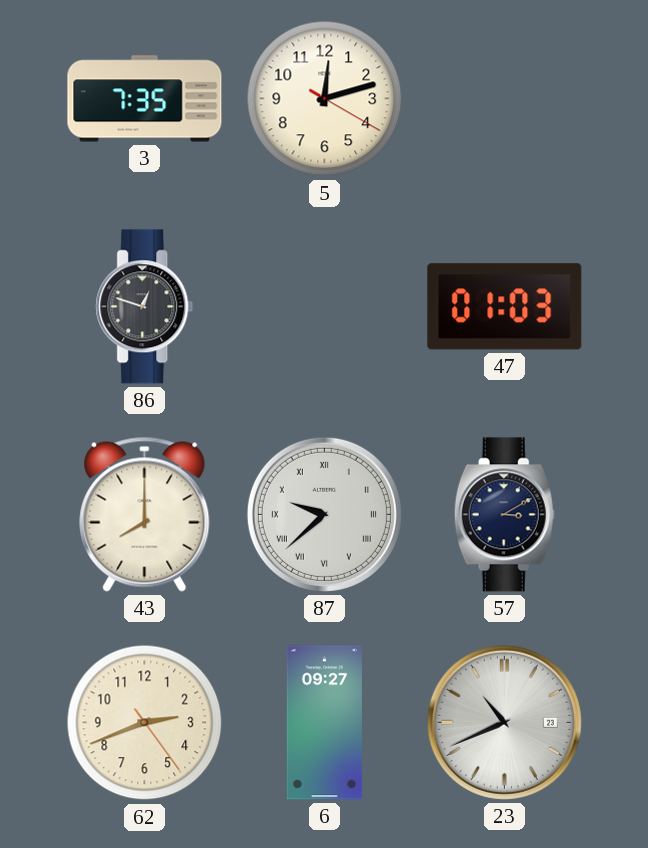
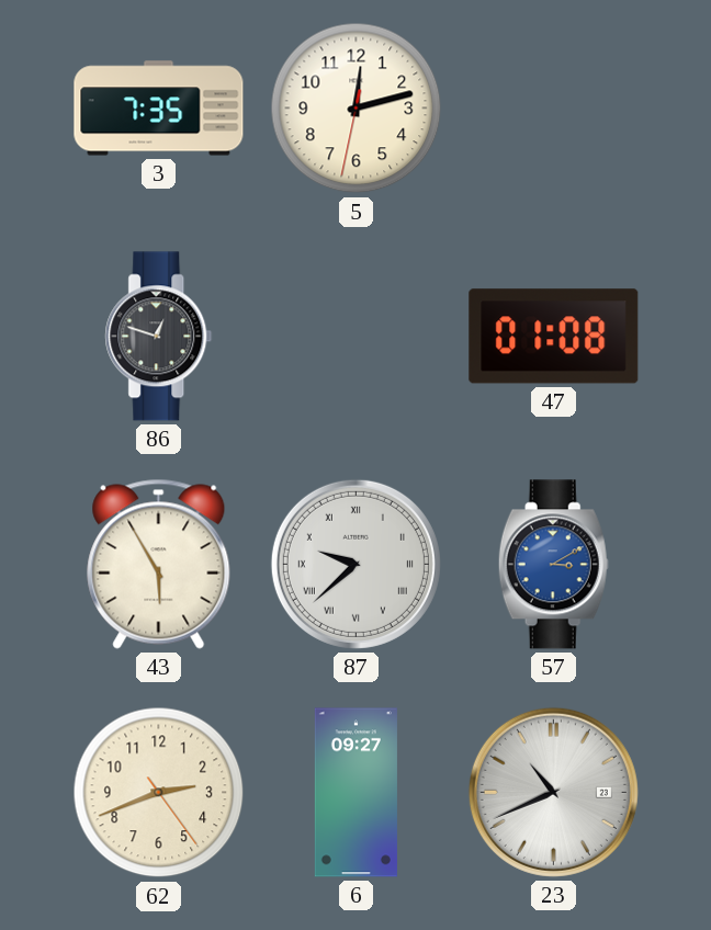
5: 12:12:20 -> 12:12:32 (357, 109)
47: 01:03 -> 01:08 (554, 337)
43: 8:00 -> 5:55 (159, 564)
57 dial: navy -> blue (553, 565)
